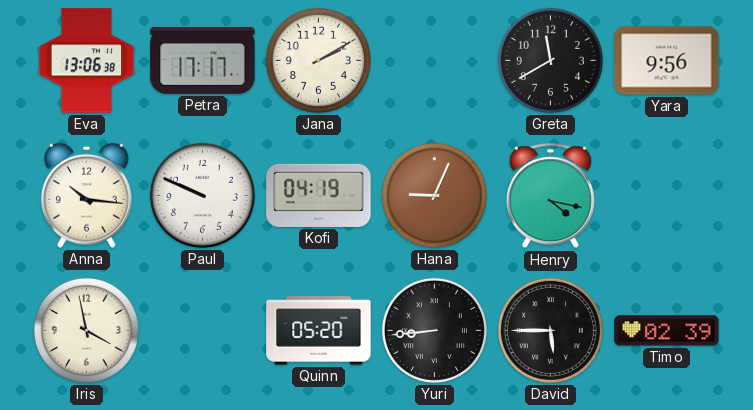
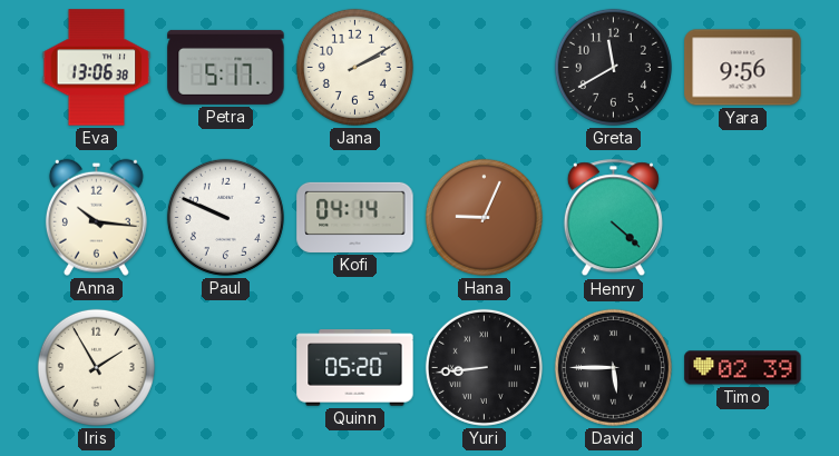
Petra: 17:17 -> 5:17 (226, 67)
Kofi: 04:19 -> 04:14 (355, 217)
Henry: 4:17 -> 4:22 (613, 218)
Iris: 3:58 -> 1:55 (96, 367)
